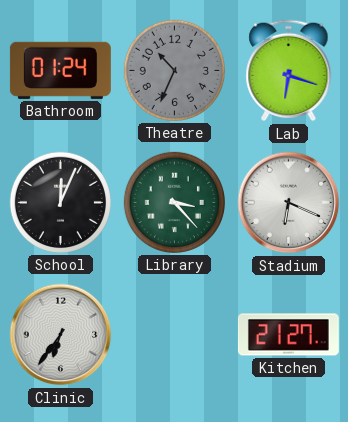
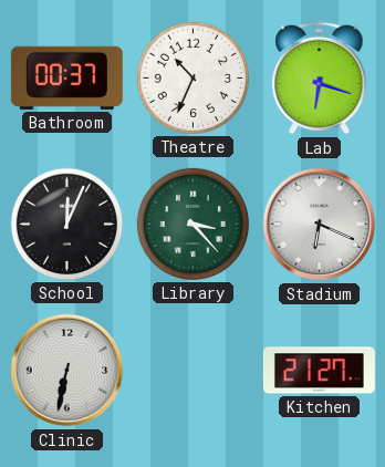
Bathroom: 01:24 -> 00:37 (66, 77)
Theatre dial: grey -> white (192, 77)
Clinic: 6:36 -> 6:32 (67, 371)
